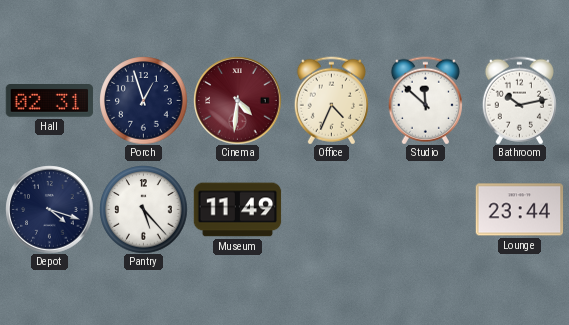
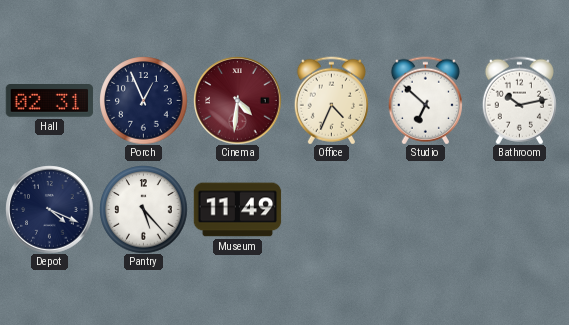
Porch: 12:57 -> 12:56 (143, 100)
Studio: 11:52 -> 6:52 (425, 100)
Depot: 4:18 -> 4:19 (49, 209)
Lounge: 23:44 -> none (519, 210)
